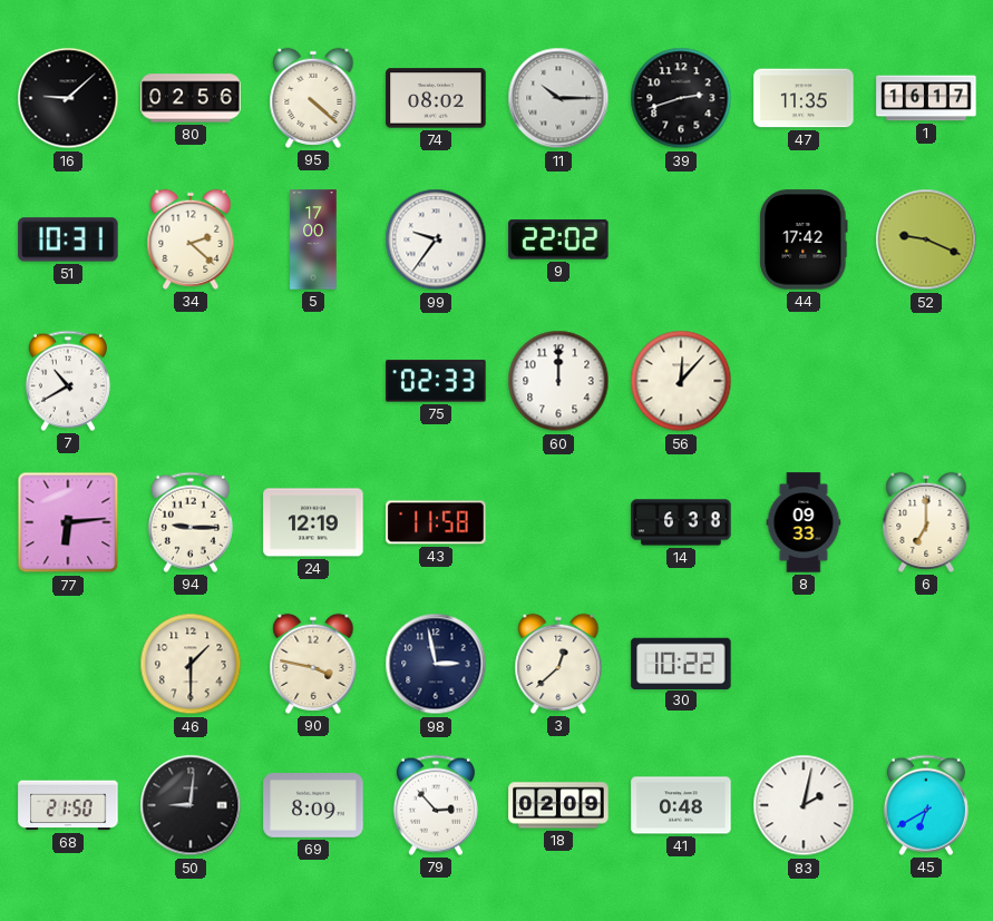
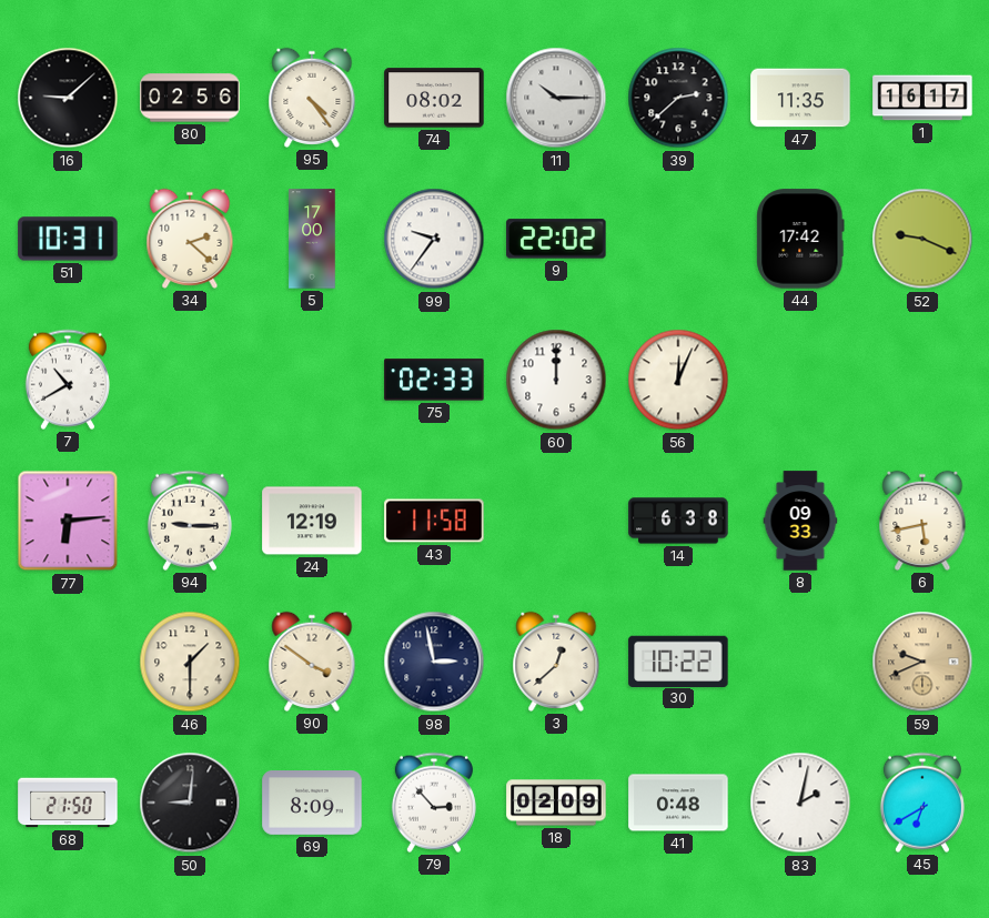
95: 4:22 -> 4:24 (312, 98)
39: 2:42 -> 2:38 (678, 98)
56: 12:07 -> 12:04 (678, 380)
6: 7:00 -> 5:43 (922, 521)
90: 3:47 -> 3:51 (312, 662)
59: none -> 9:41 (922, 662)
